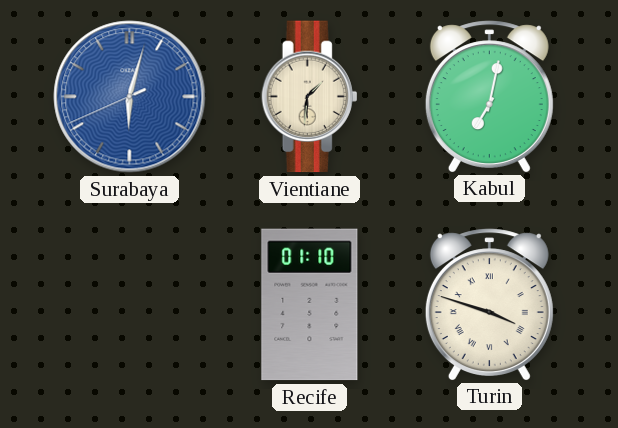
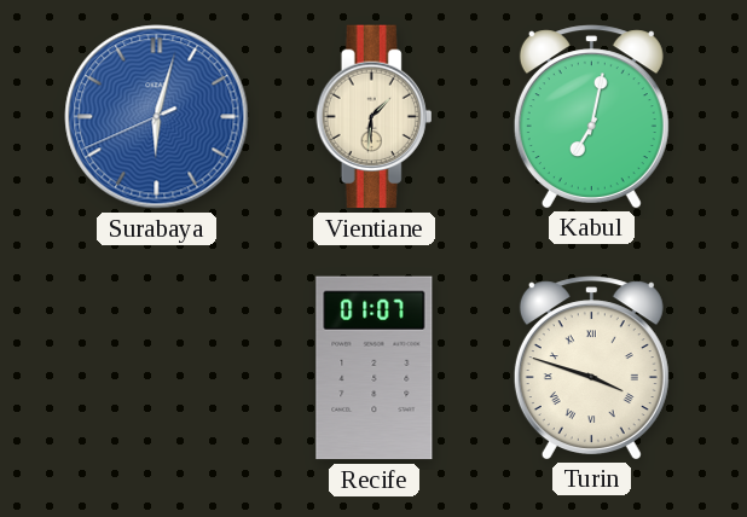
Recife: 01:10 -> 01:07 (375, 368)
